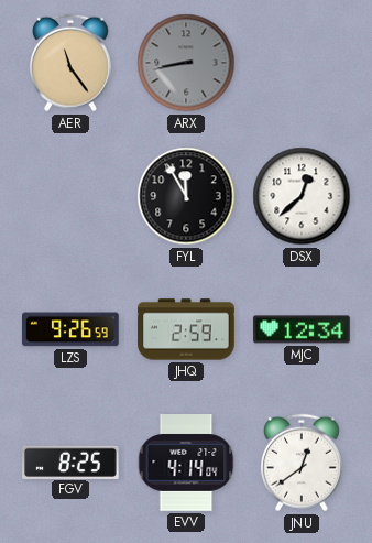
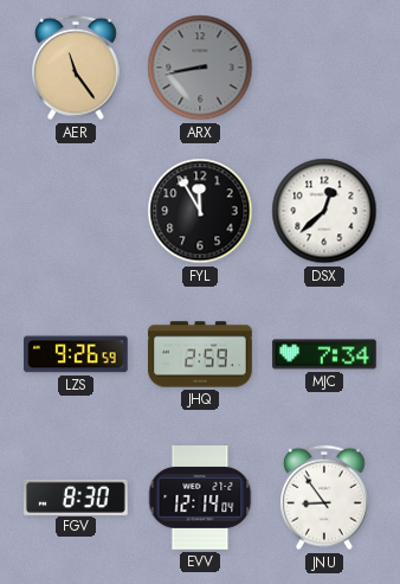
MJC: 12:34 -> 7:34 (324, 354)
FGV: 8:25 -> 8:30 (77, 496)
EVV: 4:14 -> 12:14 (200, 498)
JNU: 12:39 -> 8:54 (324, 498)
